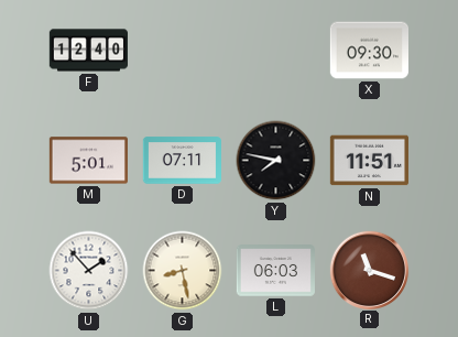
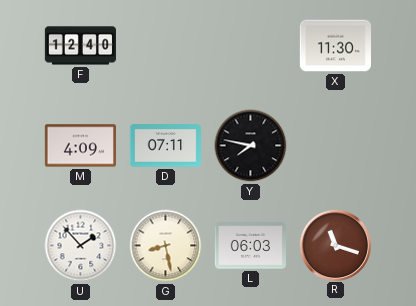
X: 09:30 -> 11:30 (335, 46)
M: 5:01 -> 4:09 (80, 146)
N: 11:51 -> none (369, 161)
